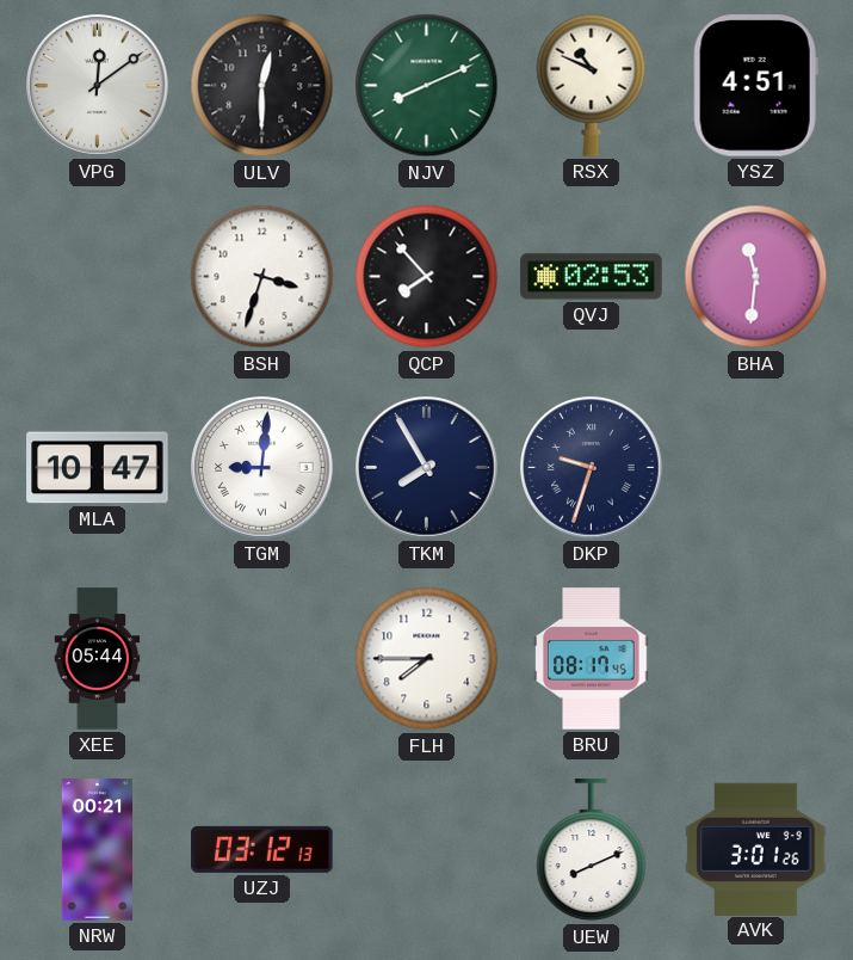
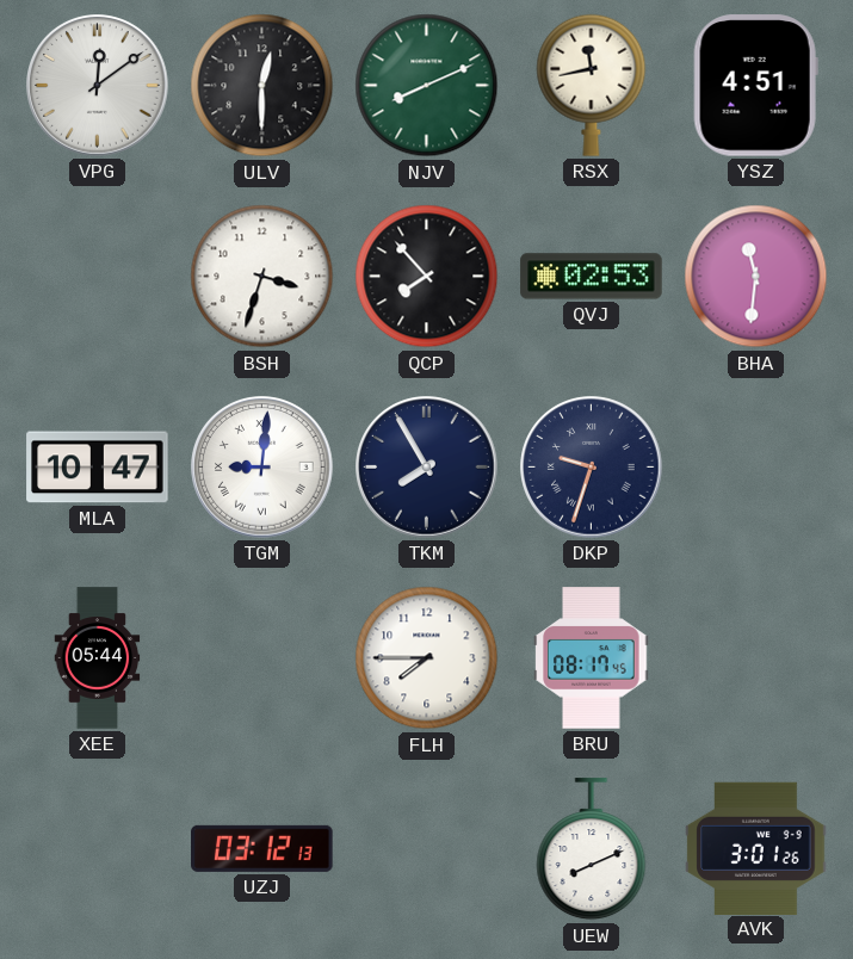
RSX: 10:49 -> 11:43 (592, 85)
NRW: 00:21 -> none (97, 850)
